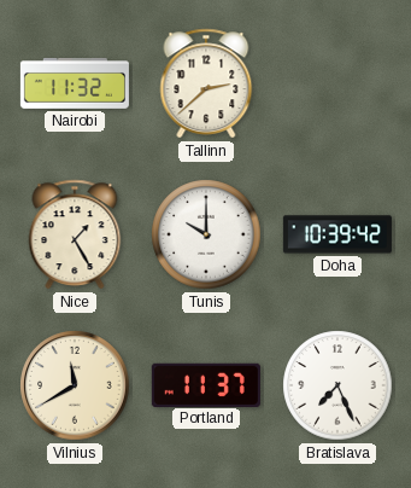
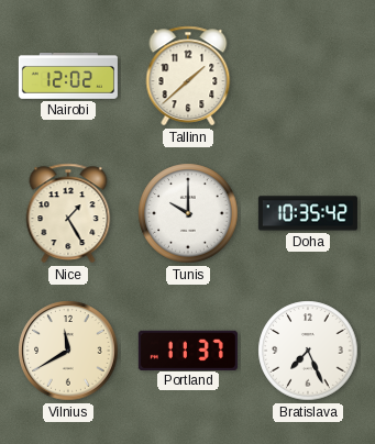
Nairobi: 11:32 -> 12:02 (68, 77)
Tallinn: 2:38 -> 1:38 (188, 76)
Doha: 10:39 -> 10:35 (308, 213)
